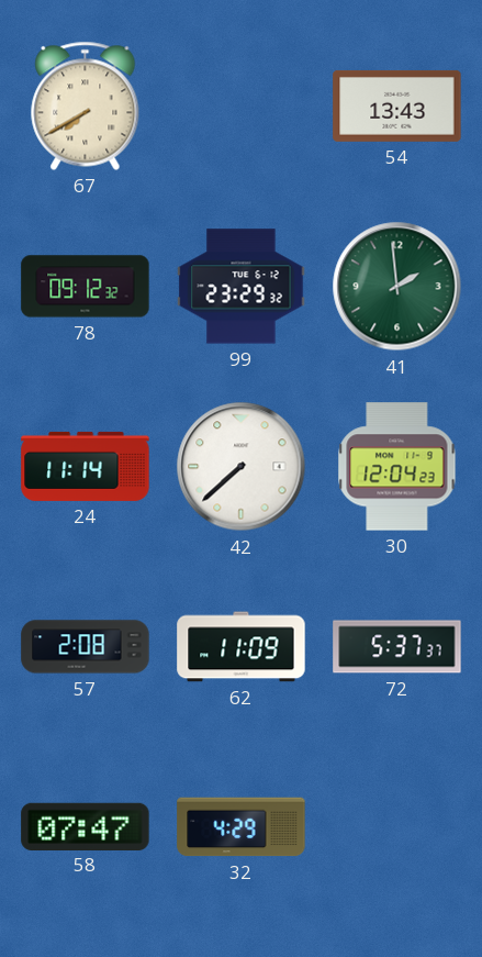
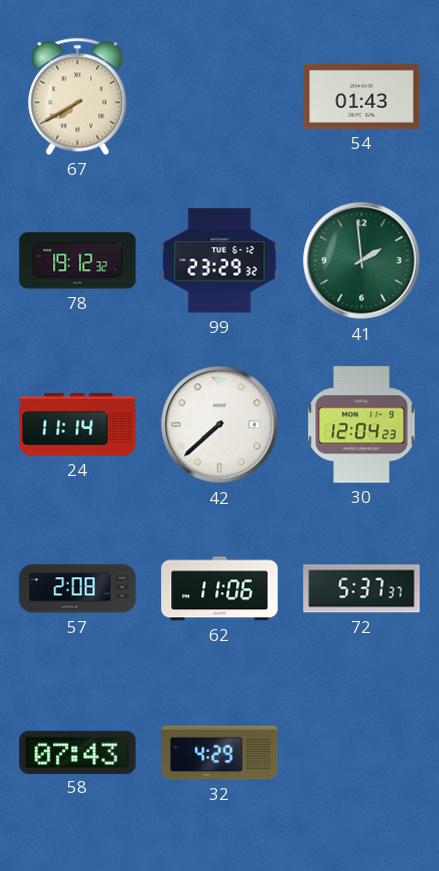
54: 13:43 -> 01:43 (362, 96)
78: 09:12 -> 19:12 (78, 261)
62: 11:09 -> 11:06 (220, 589)
58: 07:47 -> 07:43 (78, 752)
